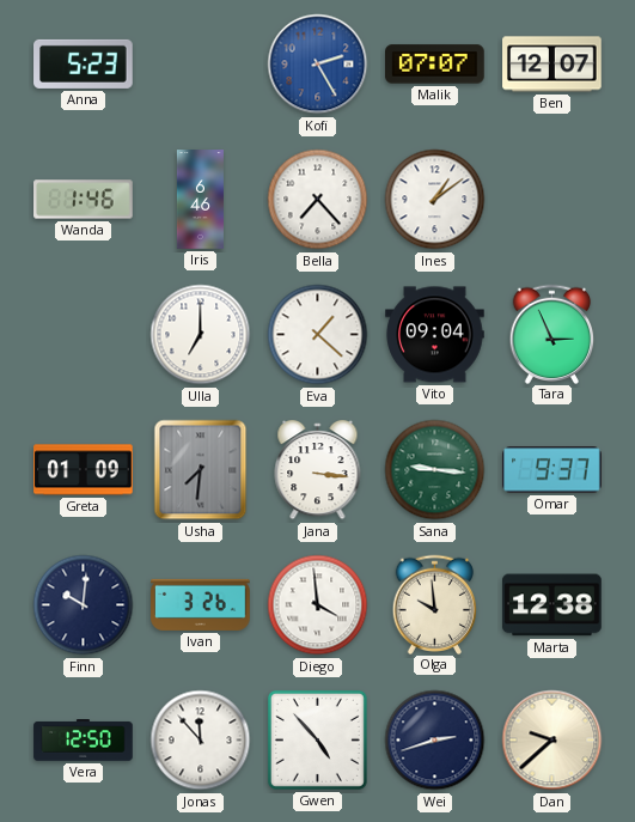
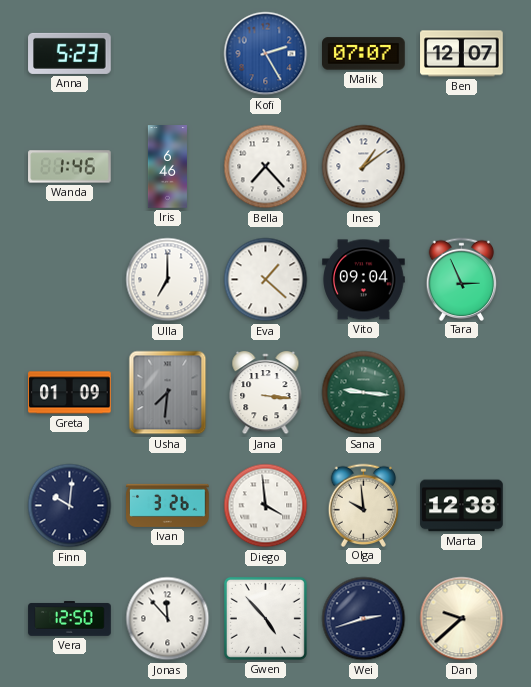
Omar: 9:37 -> none (552, 470)
